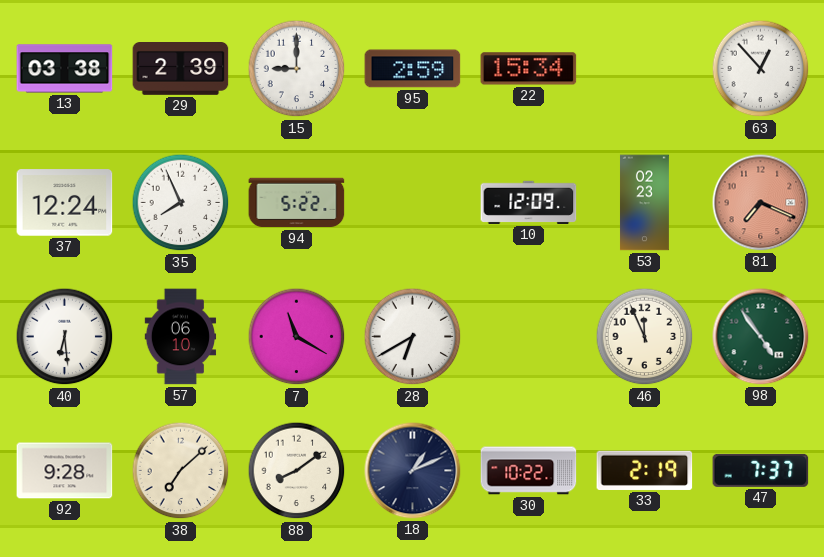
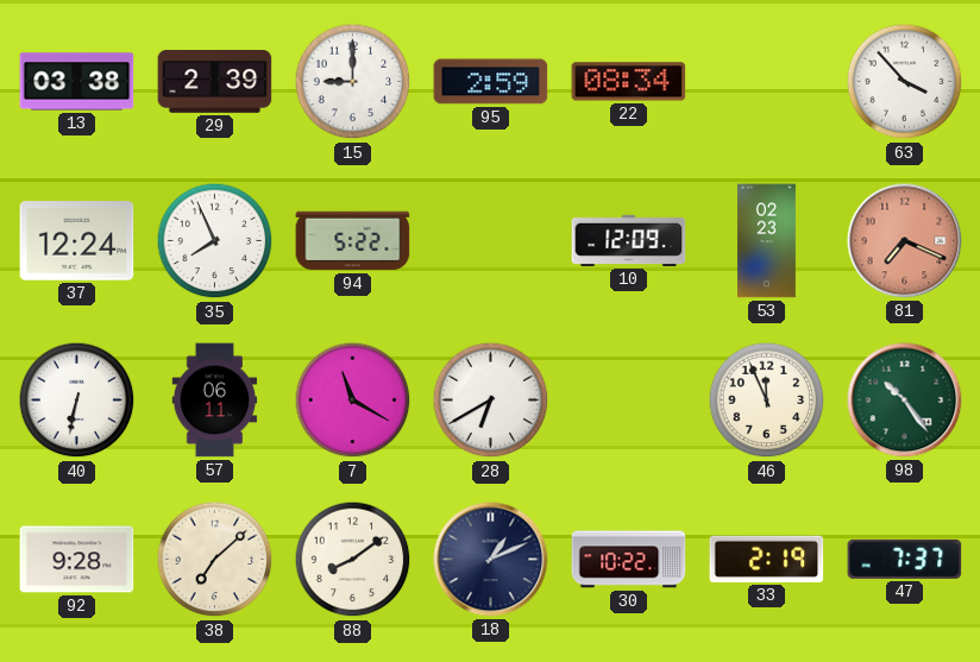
22: 15:34 -> 08:34 (629, 82)
63: 12:53 -> 3:53 (905, 82)
40: 6:29 -> 6:32 (77, 401)
57: 06:10 -> 06:11 (215, 401)
98: 4:54 -> 10:24 (905, 401)
